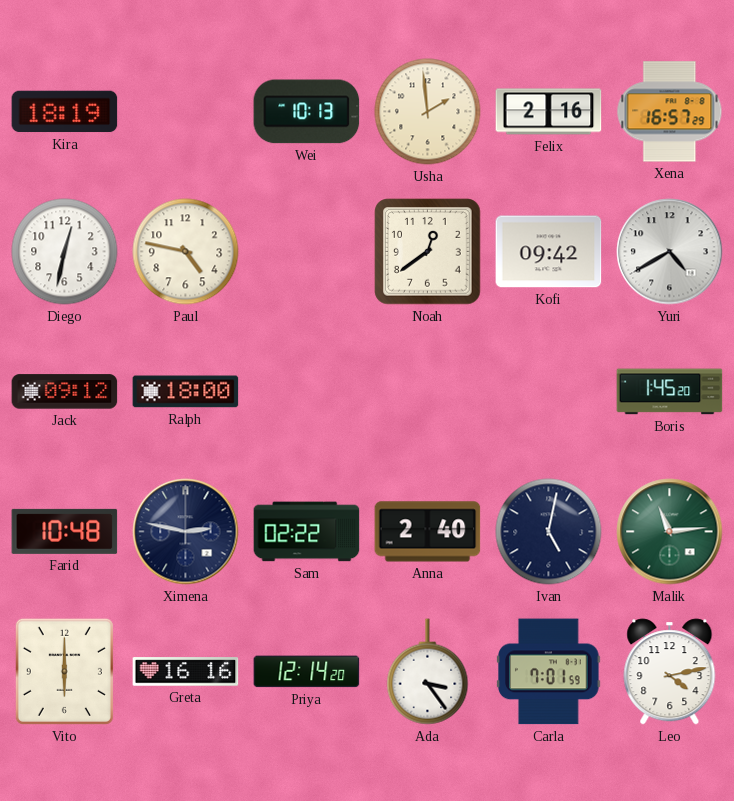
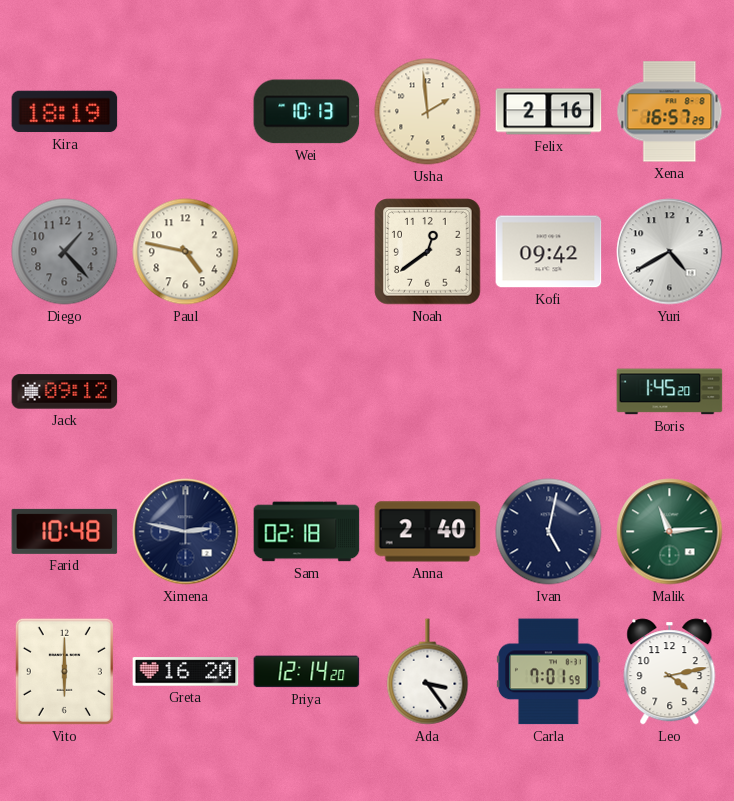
Diego: 12:32 -> 1:23 (65, 252)
Diego dial: white -> grey (65, 252)
Ralph: 18:00 -> none (186, 392)
Sam: 02:22 -> 02:18 (307, 532)
Greta: 16:16 -> 16:20 (186, 672)
